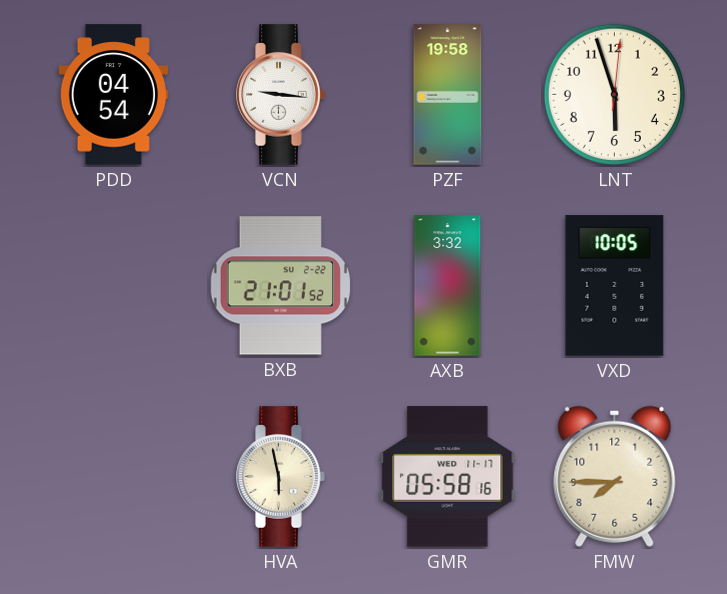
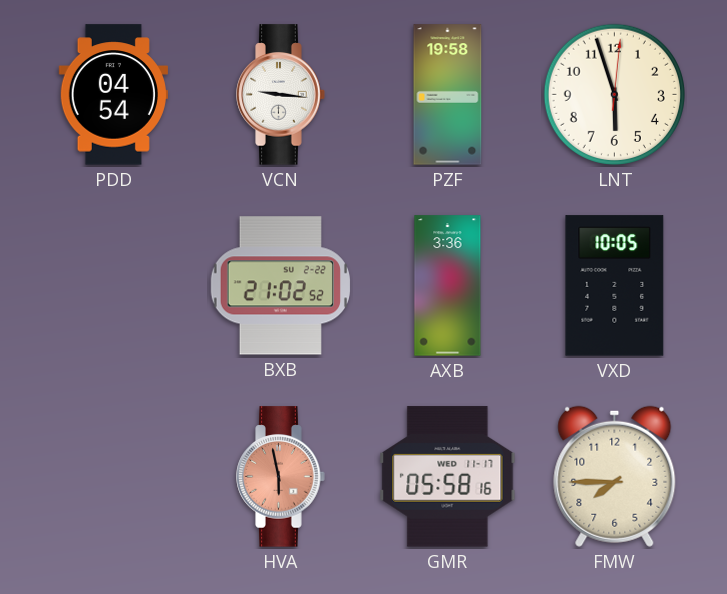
BXB: 21:01 -> 21:02 (280, 286)
AXB: 3:32 -> 3:36 (448, 286)
HVA dial: cream -> salmon (281, 477)
